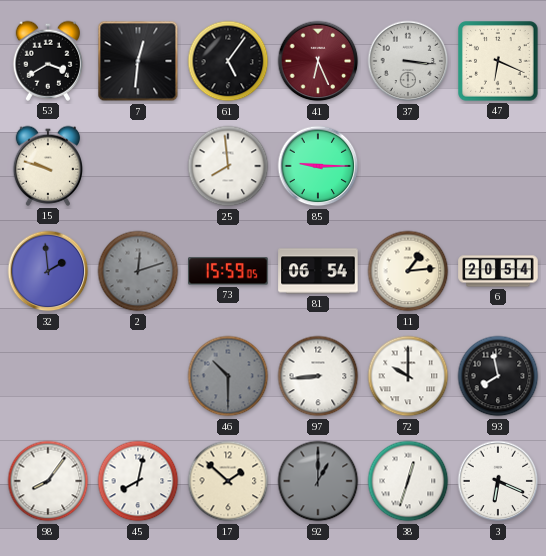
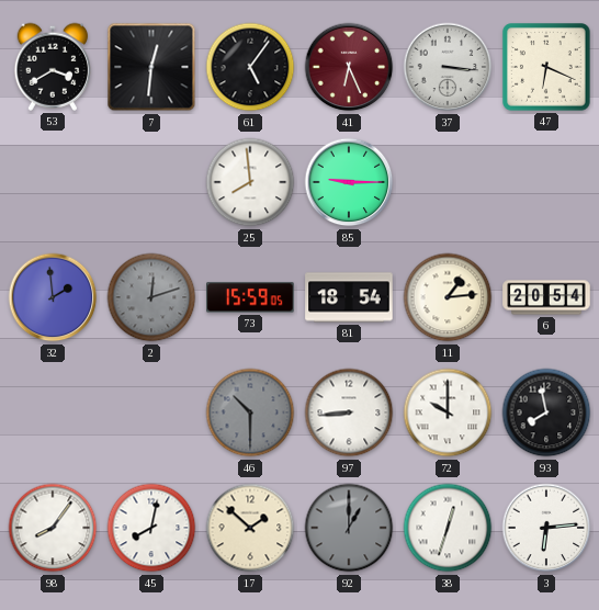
15: 9:48 -> none (47, 166)
81: 06:54 -> 18:54 (349, 297)
3: 6:19 -> 6:14 (546, 528)
